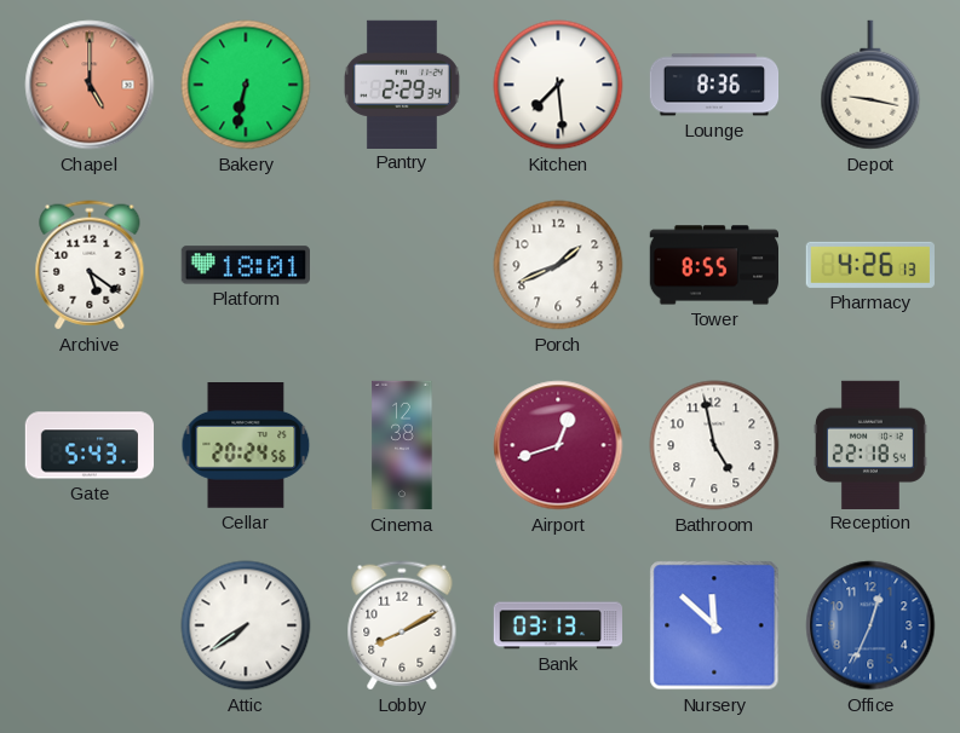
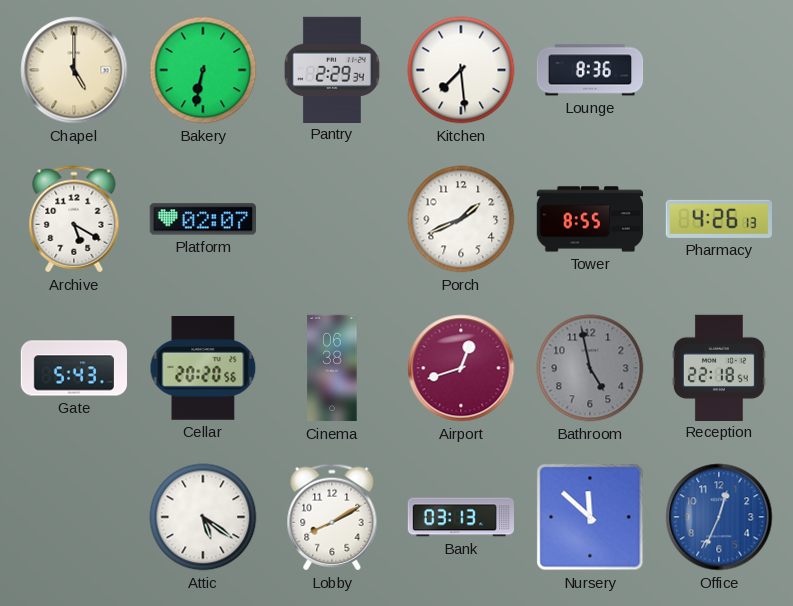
Chapel dial: salmon -> cream (74, 70)
Depot: 9:17 -> none (870, 85)
Archive: 5:21 -> 5:20 (74, 219)
Platform: 18:01 -> 02:07 (203, 219)
Cellar: 20:24 -> 20:20 (203, 369)
Cinema: 12:38 -> 06:38 (332, 368)
Bathroom dial: white -> grey (590, 368)
Attic: 7:39 -> 5:21 (203, 517)
